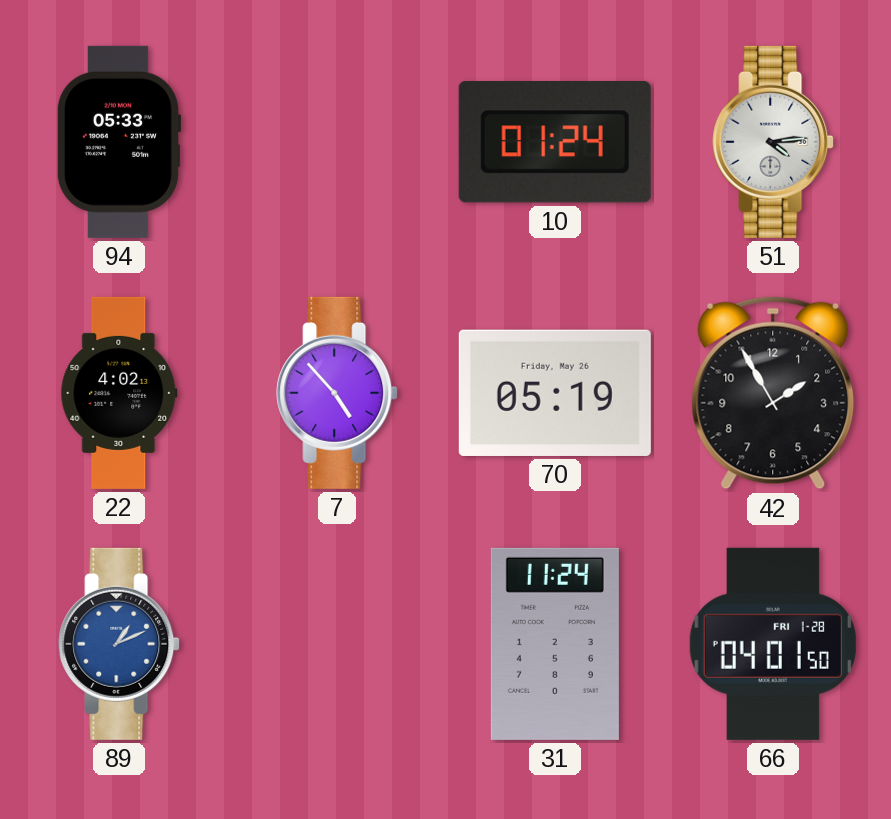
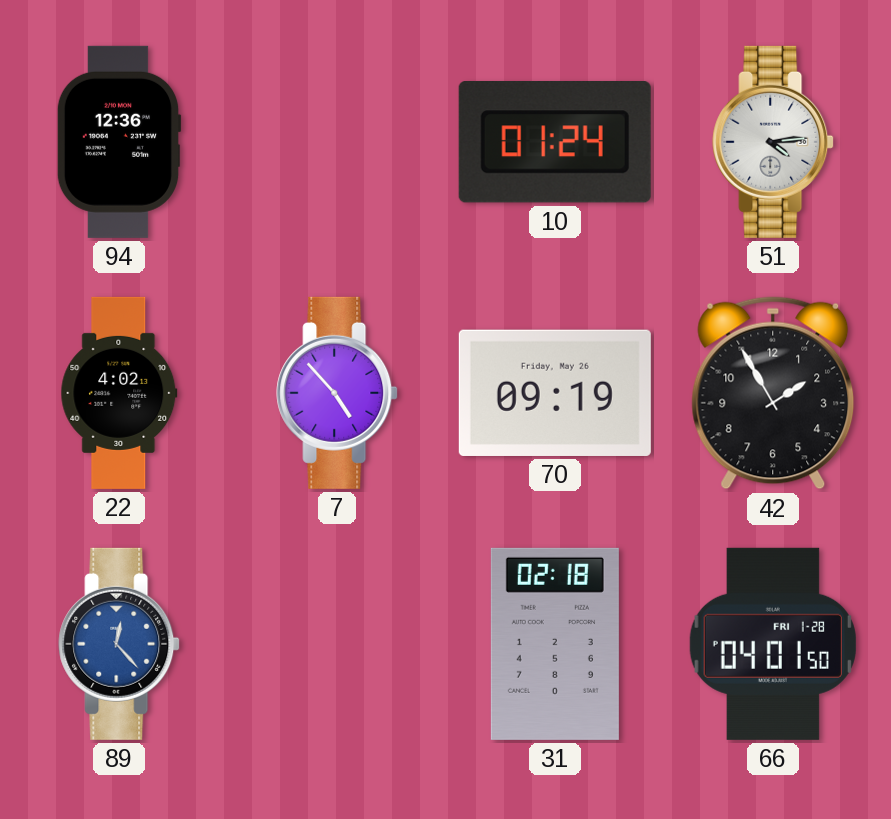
94: 05:33 -> 12:36 (119, 142)
70: 05:19 -> 09:19 (555, 393)
89: 1:11 -> 12:23 (119, 644)
31: 11:24 -> 02:18 (555, 644)
